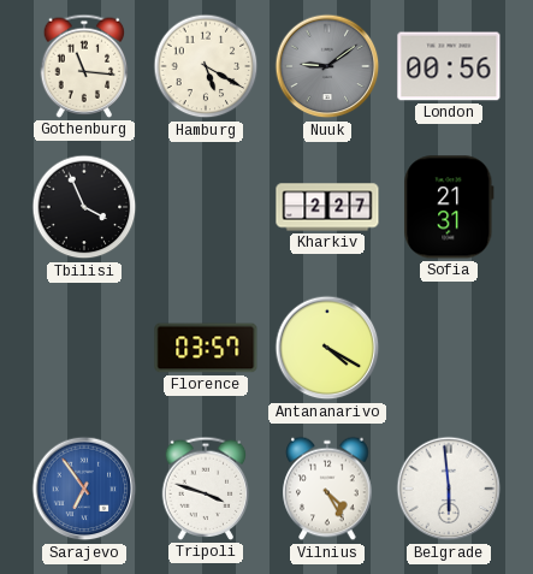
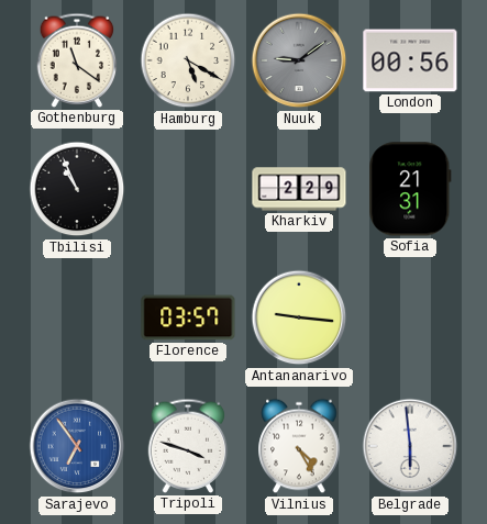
Gothenburg: 11:16 -> 11:21 (77, 60)
Tbilisi: 3:56 -> 10:56 (77, 189)
Kharkiv: 2:27 -> 2:29 (299, 189)
Antananarivo: 4:20 -> 9:16 (299, 317)
